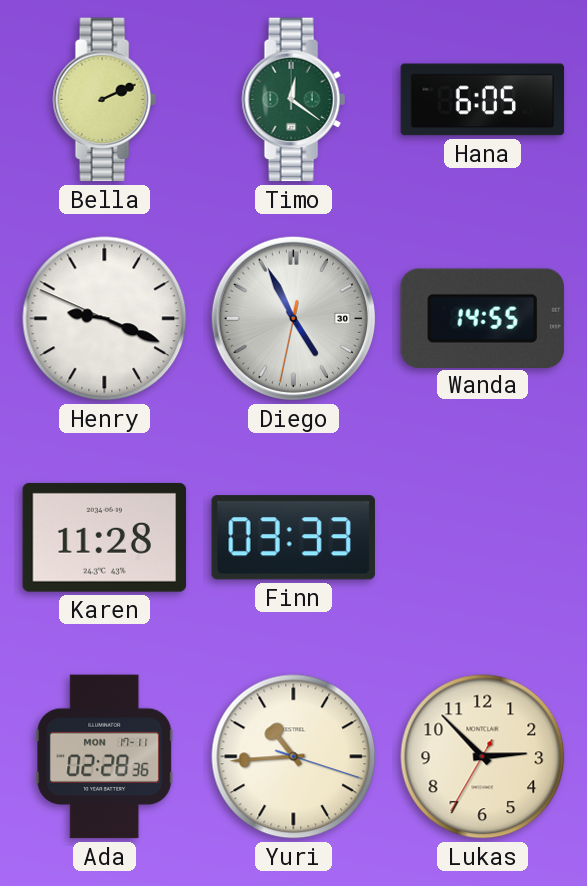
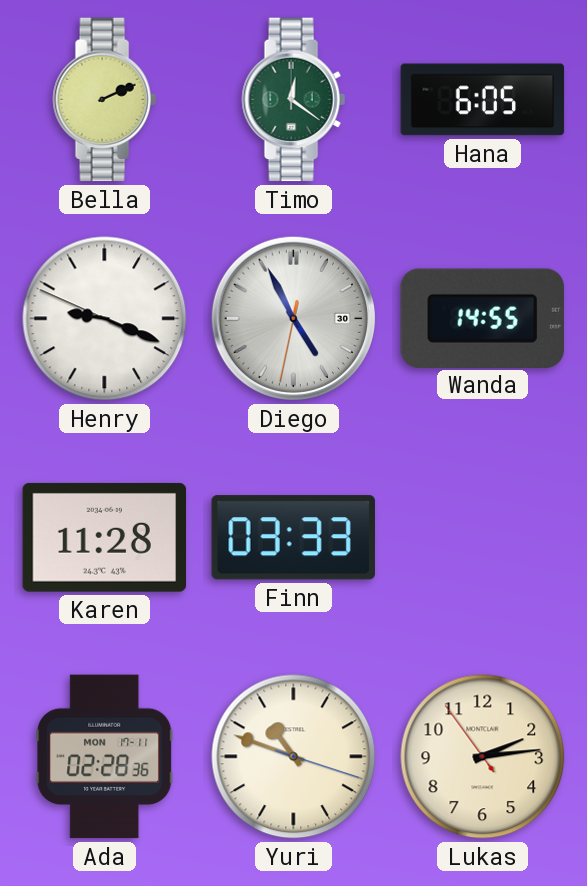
Yuri: 10:44 -> 10:48 (294, 757)
Lukas: 2:52 -> 2:13 (483, 757)
